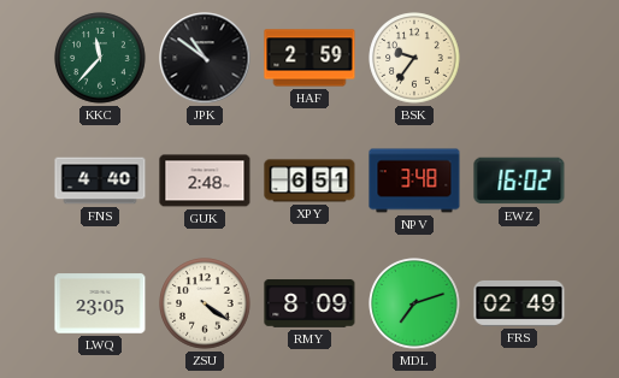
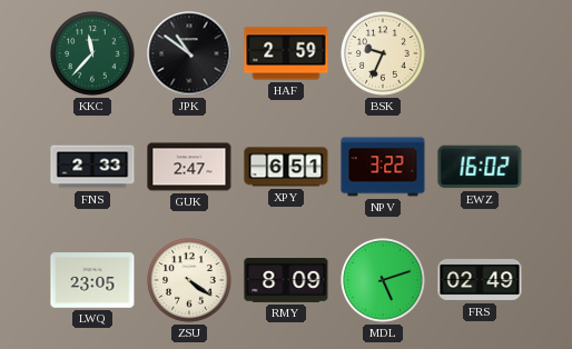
BSK: 9:36 -> 9:34 (383, 53)
FNS: 4:40 -> 2:33 (92, 167)
GUK: 2:48 -> 2:47 (189, 167)
NPV: 3:48 -> 3:22 (383, 167)
MDL: 7:12 -> 5:12 (383, 280)
